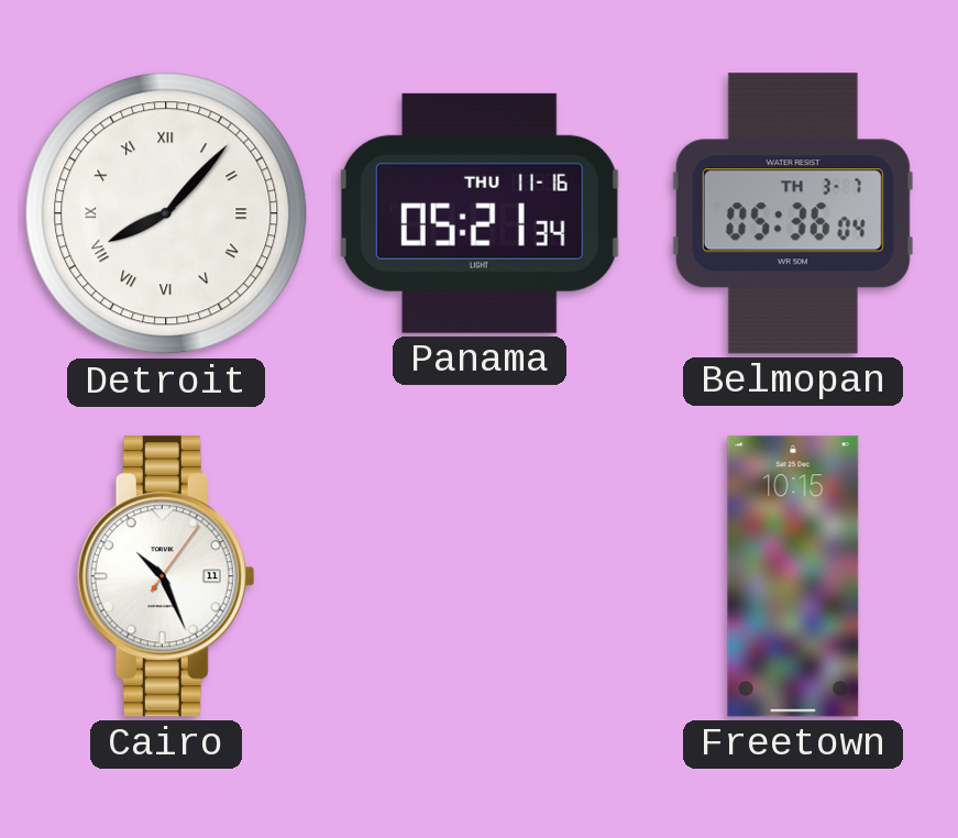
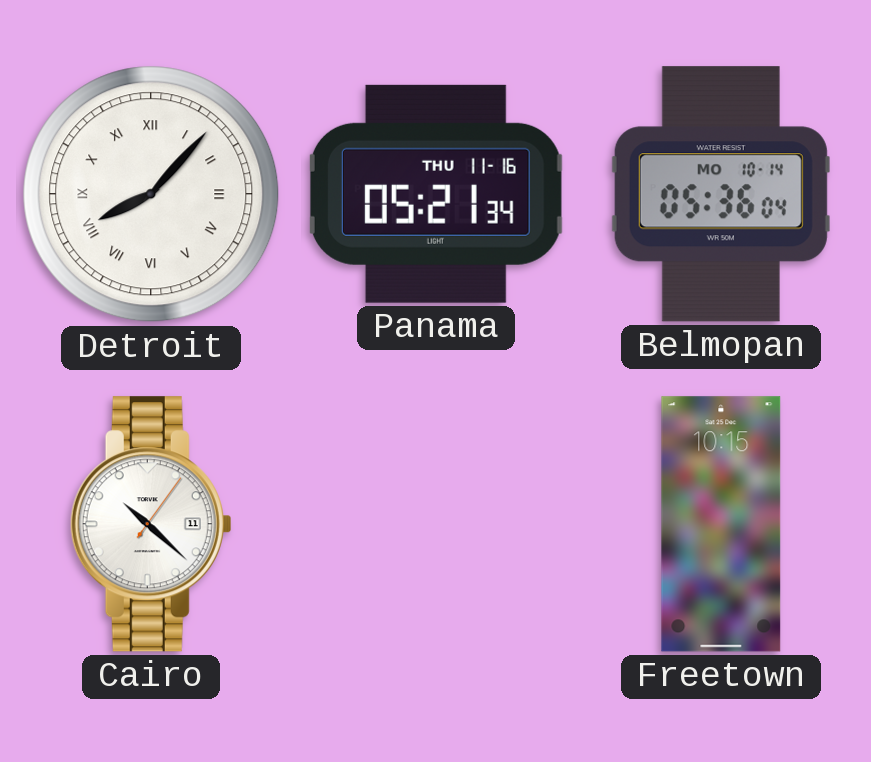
Belmopan date: TH 3-7 -> MO 10-14 (721, 194)
Cairo: 10:26 -> 10:22 (151, 524)
